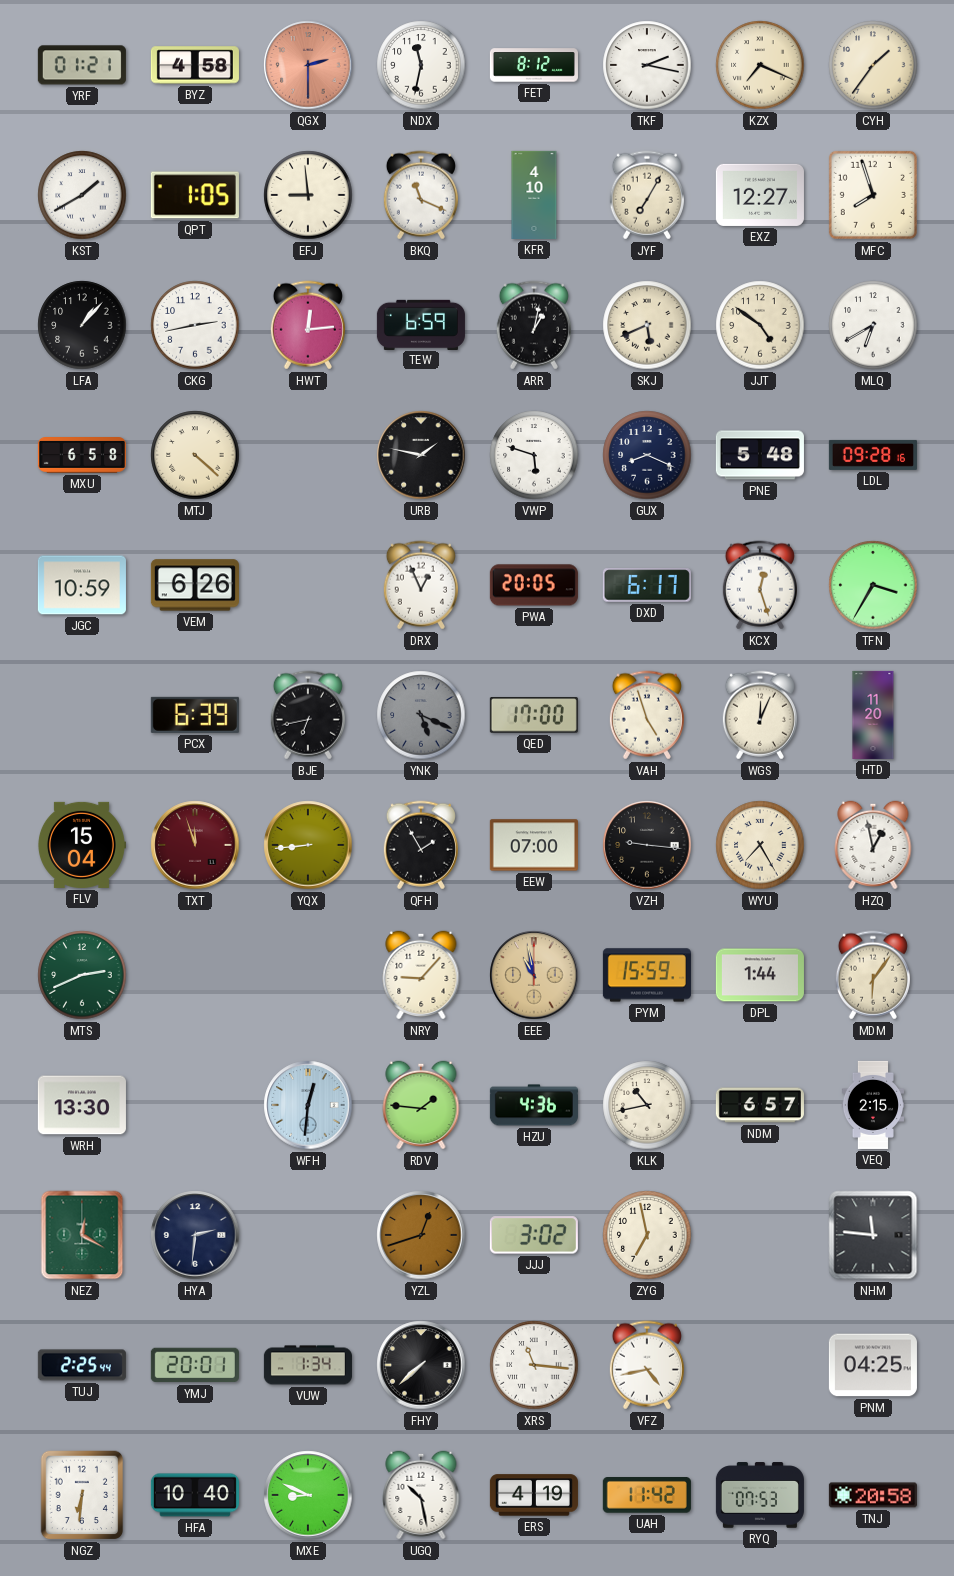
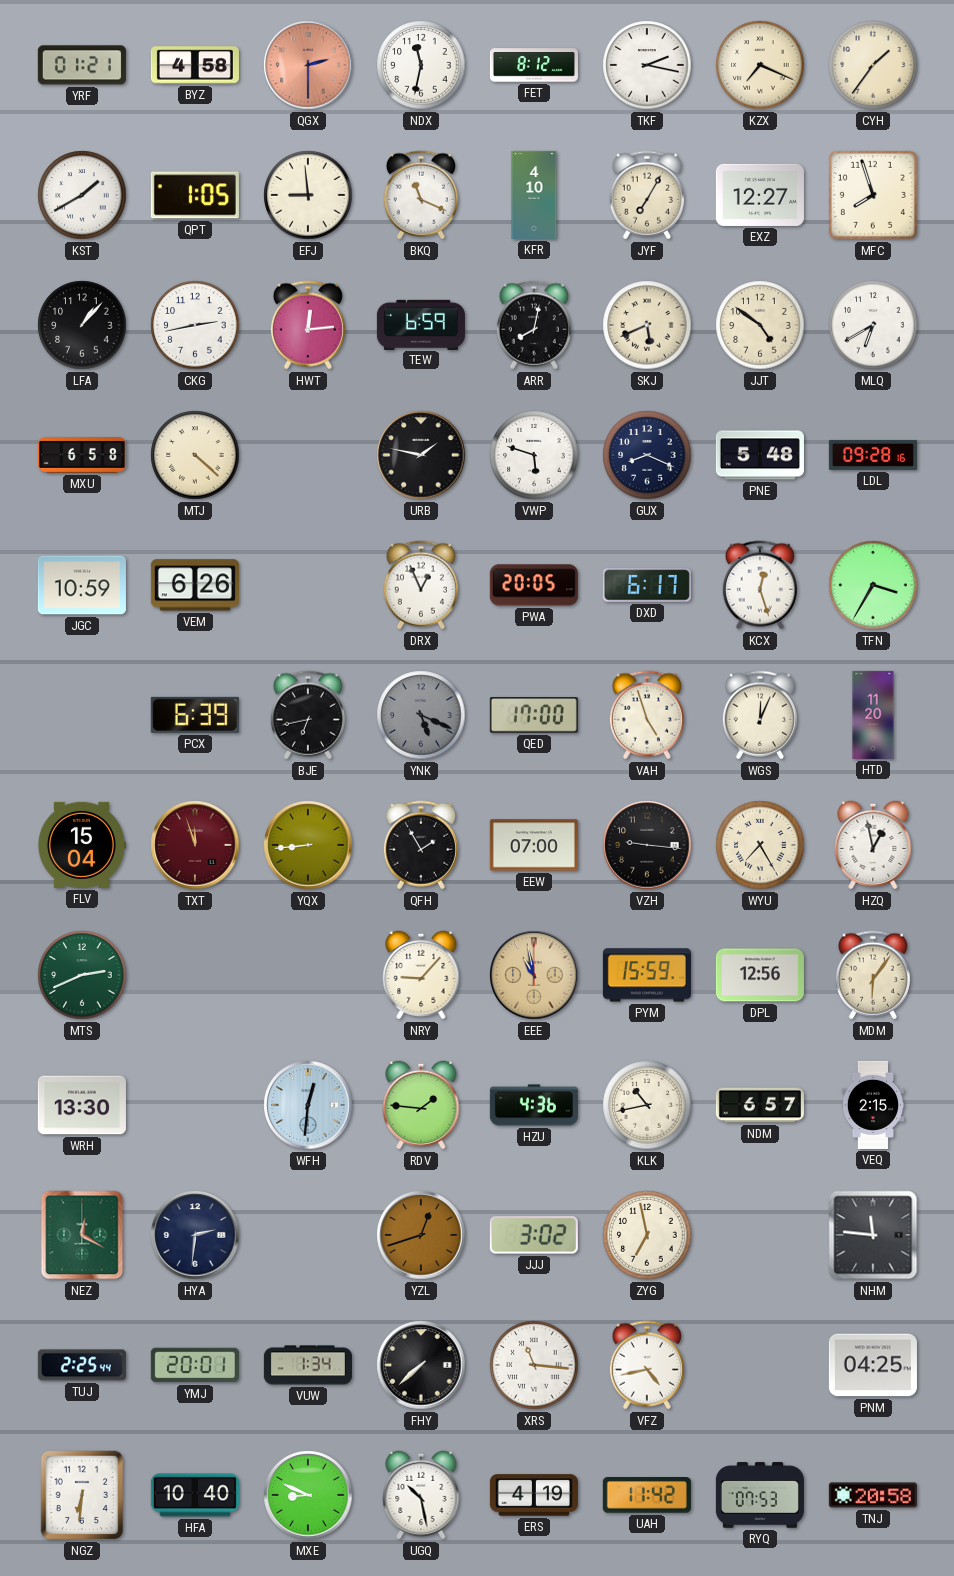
ARR: 1:02 -> 8:02 (534, 325)
DPL: 1:44 -> 12:56 (760, 975)
